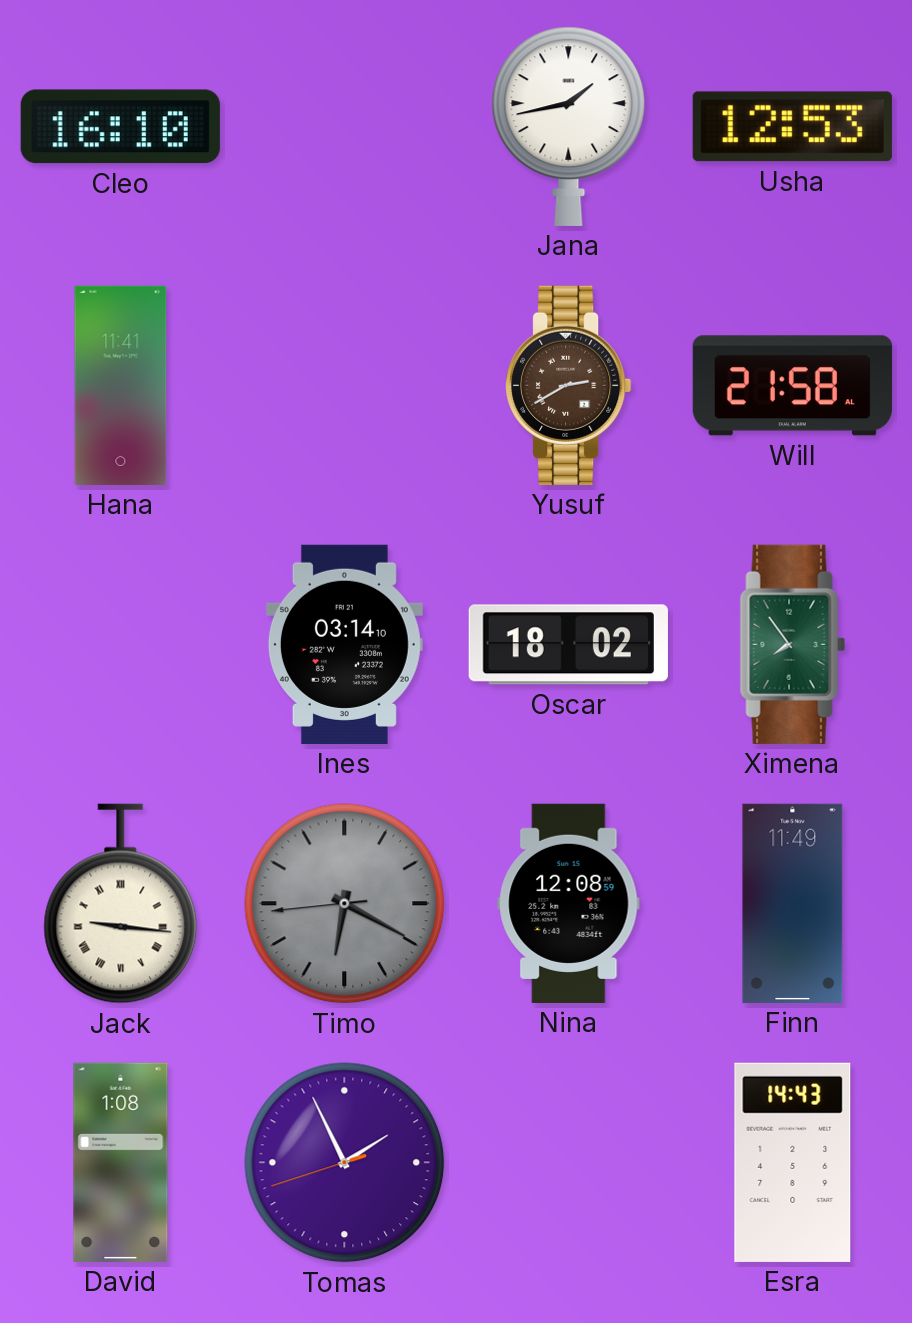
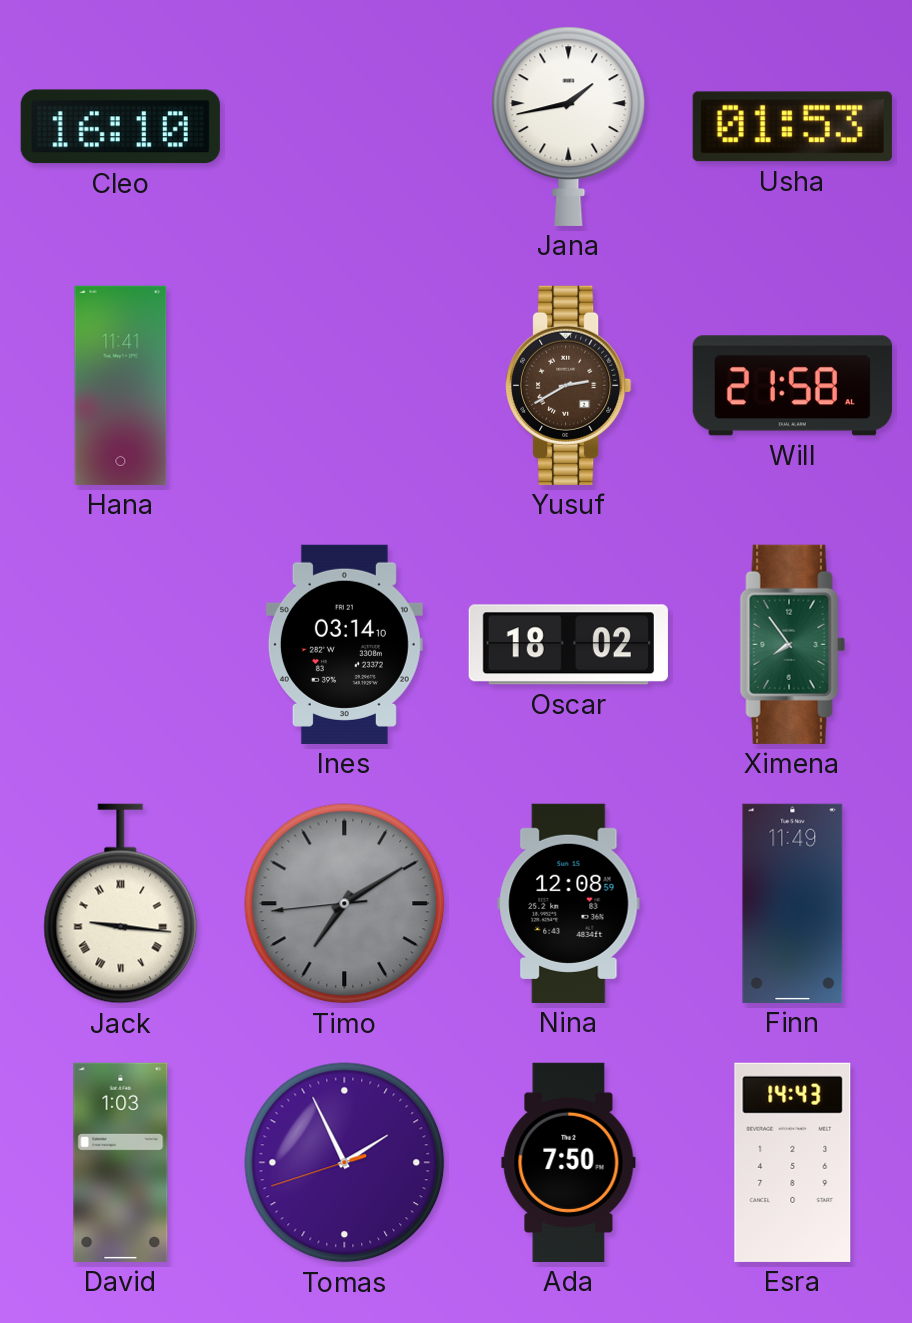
Usha: 12:53 -> 01:53 (792, 127)
Timo: 6:19 -> 7:09 (345, 904)
David: 1:08 -> 1:03 (121, 1162)
Ada: none -> 7:50 (569, 1162)
